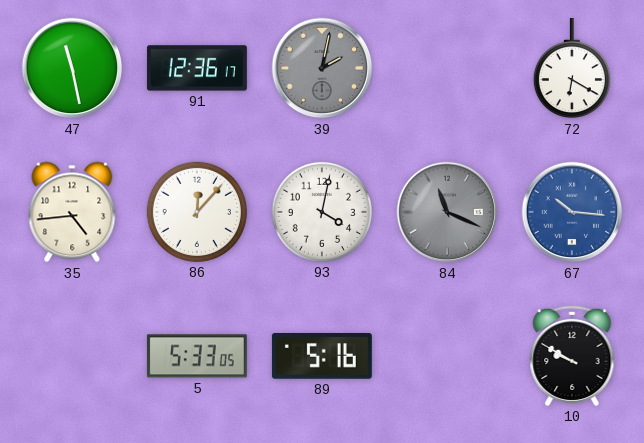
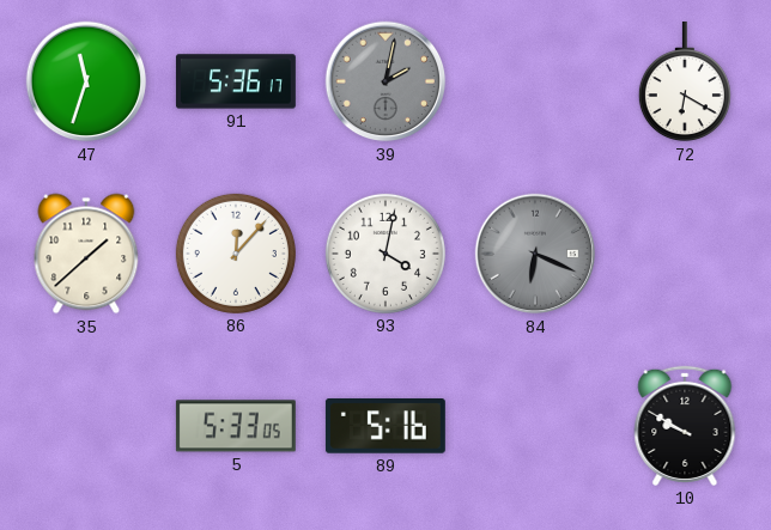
47: 11:28 -> 11:33 (86, 81)
91: 12:36 -> 5:36 (236, 81)
35: 4:44 -> 1:38 (86, 254)
84: 11:19 -> 6:19 (535, 254)
67: 10:16 -> none (572, 212)
